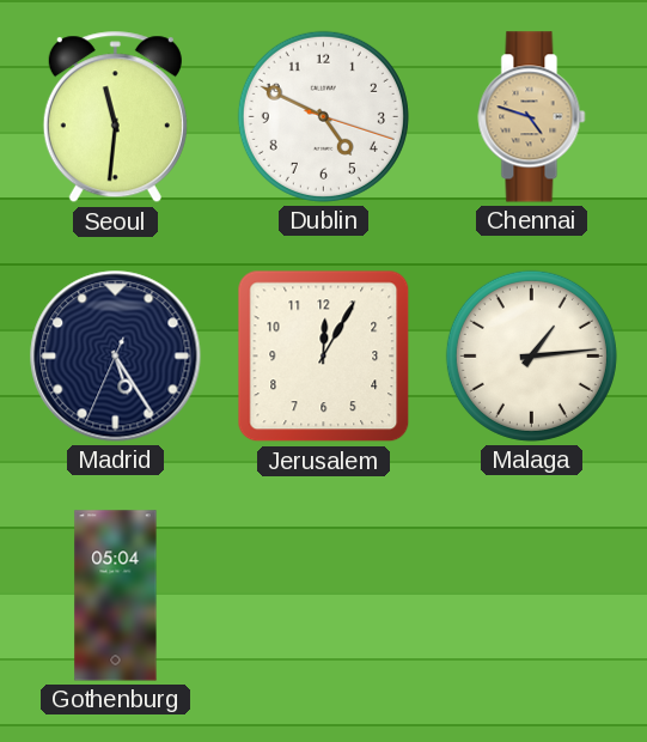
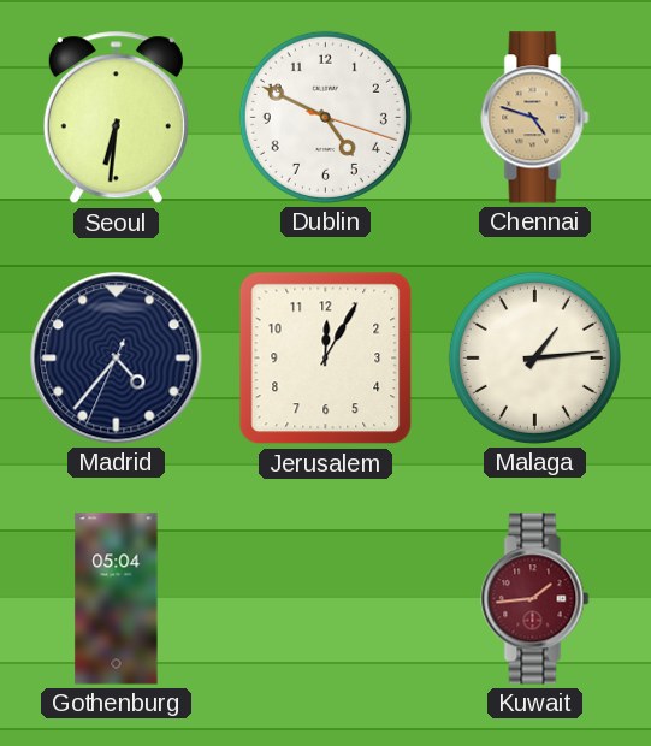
Seoul: 11:31 -> 6:31 (116, 118)
Madrid: 5:24 -> 4:36 (117, 359)
Kuwait: none -> 1:44 (535, 599)
